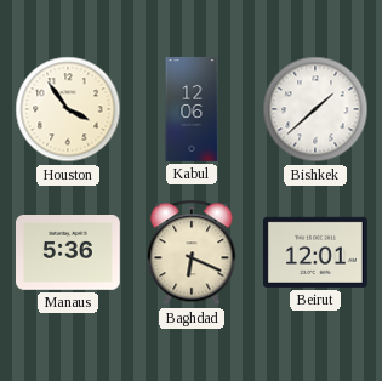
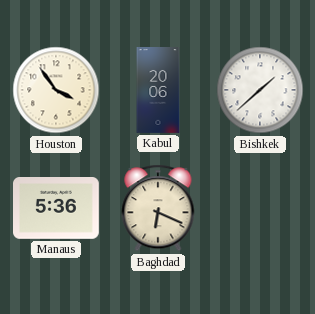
Kabul: 12:06 -> 20:06 (158, 91)
Beirut: 12:01 -> none (315, 252)
